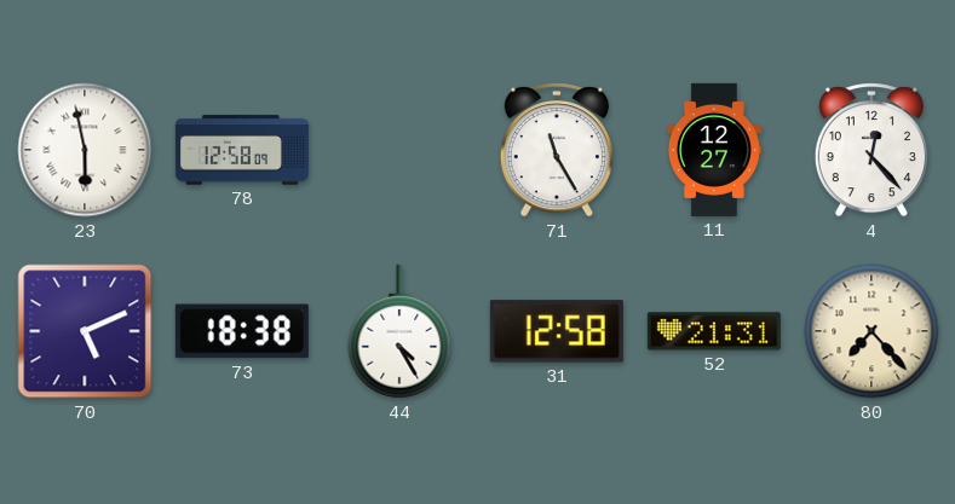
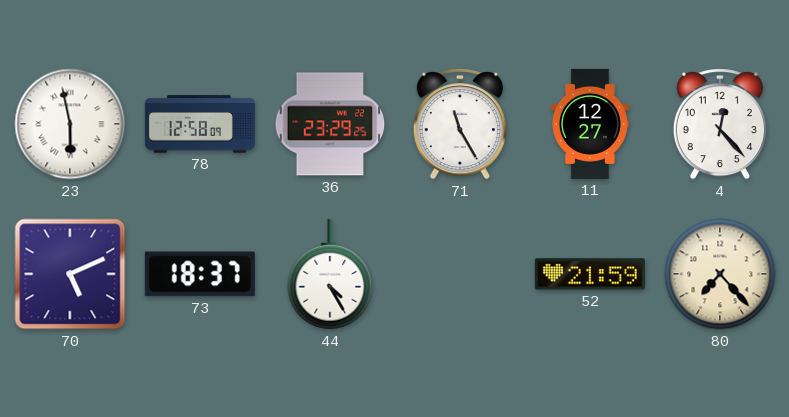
36: none -> 23:29 (330, 124)
73: 18:38 -> 18:37 (200, 274)
31: 12:58 -> none (557, 331)
52: 21:31 -> 21:59 (590, 274)
